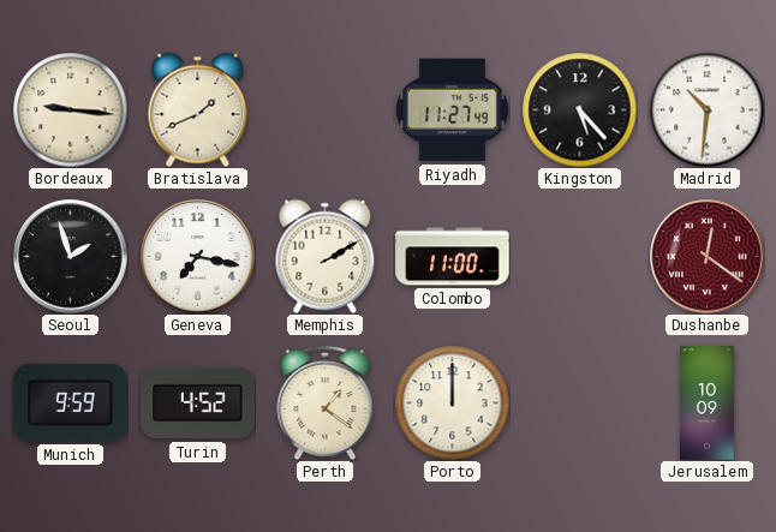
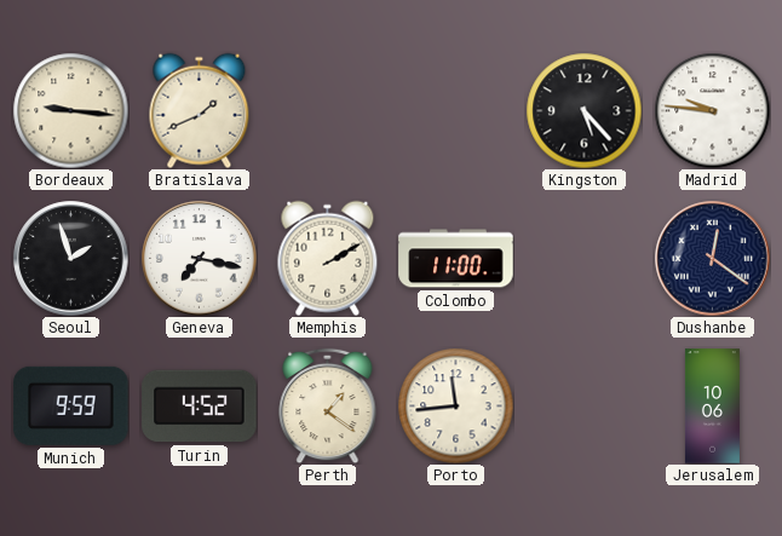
Riyadh: 11:27 -> none (452, 110)
Madrid: 10:31 -> 9:46 (712, 110)
Dushanbe dial: burgundy -> navy (713, 259)
Porto: 12:00 -> 11:44 (455, 405)
Jerusalem: 10:09 -> 10:06 (712, 407)
